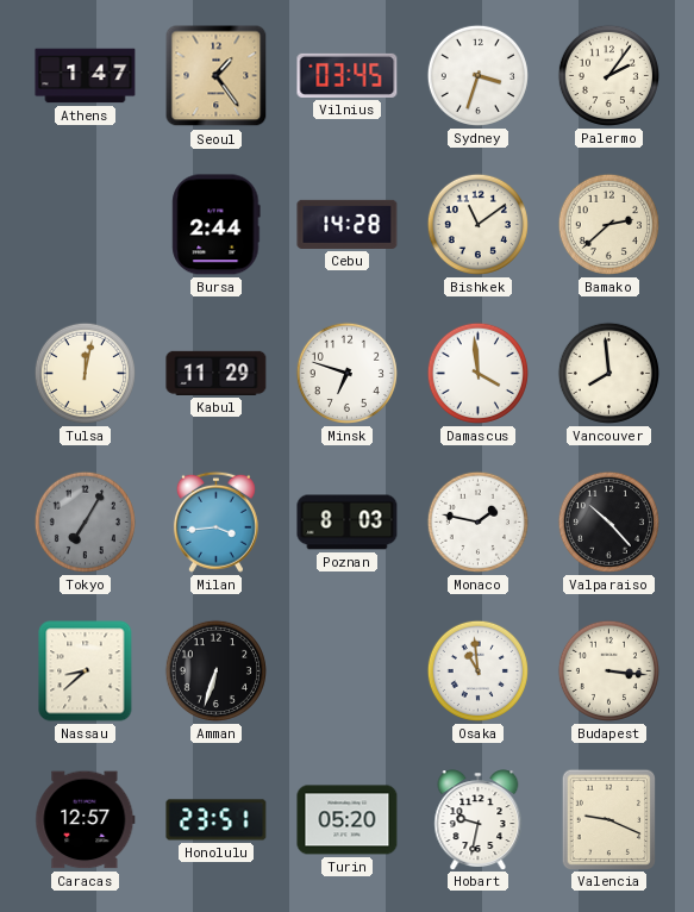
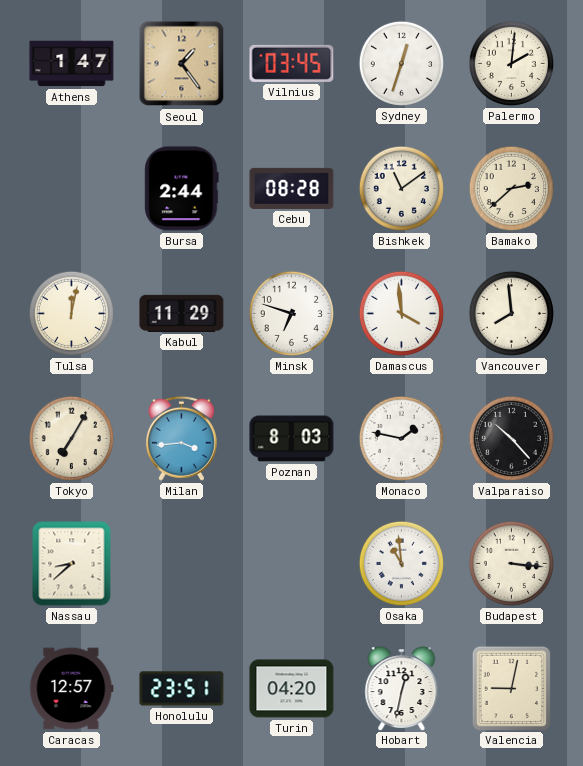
Sydney: 3:33 -> 12:33 (401, 63)
Palermo: 2:06 -> 2:01 (511, 63)
Cebu: 14:28 -> 08:28 (292, 188)
Tokyo dial: grey -> cream (71, 438)
Amman: 6:33 -> none (215, 670)
Turin: 05:20 -> 04:20 (292, 689)
Hobart: 9:32 -> 12:32 (402, 688)
Valencia: 9:19 -> 9:02 (511, 688)
